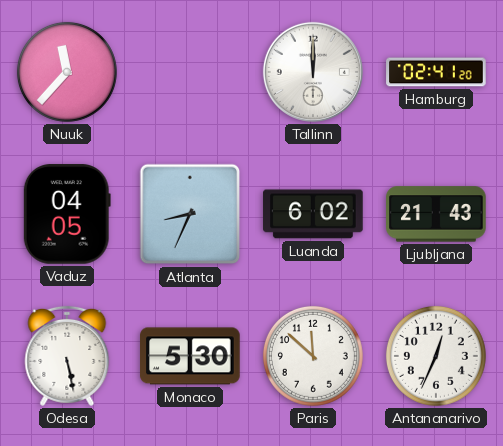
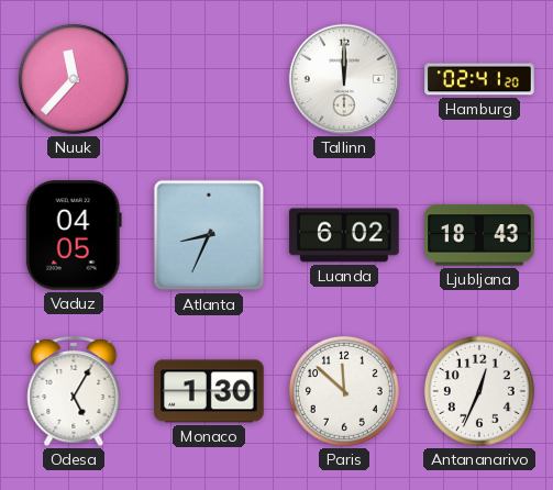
Ljubljana: 21:43 -> 18:43 (479, 235)
Odesa: 5:28 -> 5:05 (74, 391)
Monaco: 5:30 -> 1:30 (209, 391)
